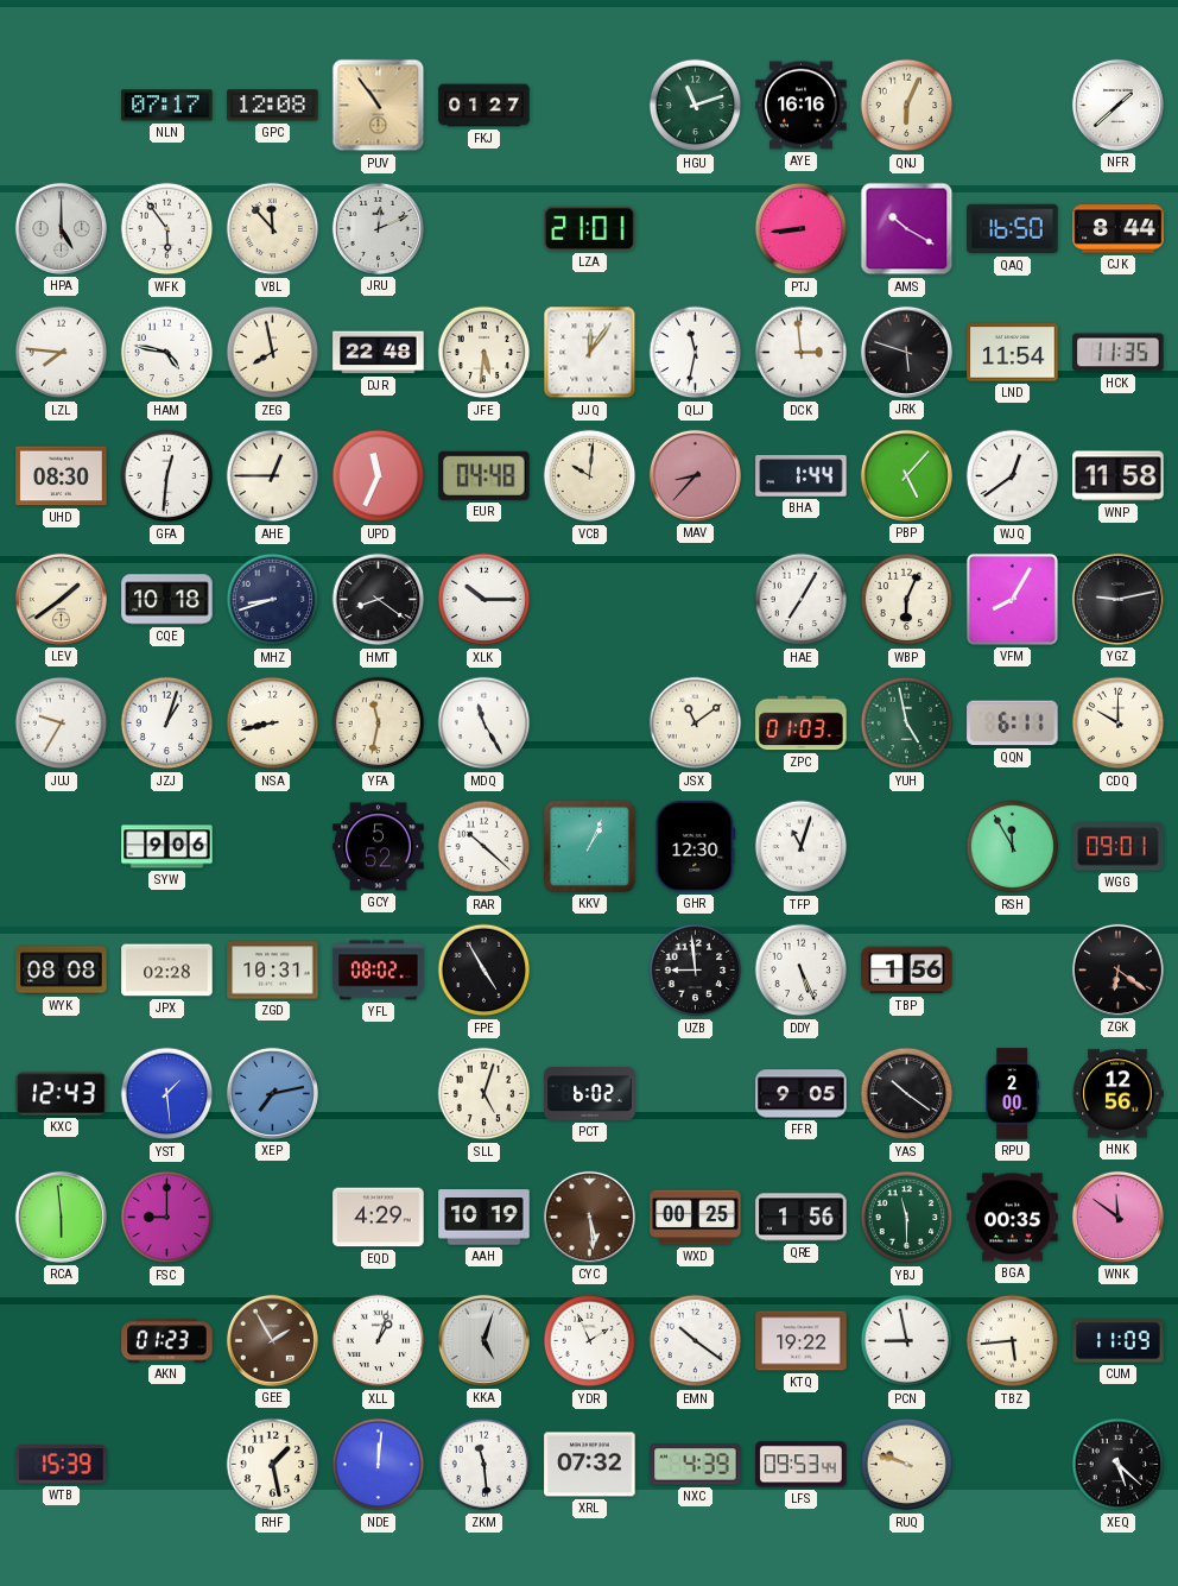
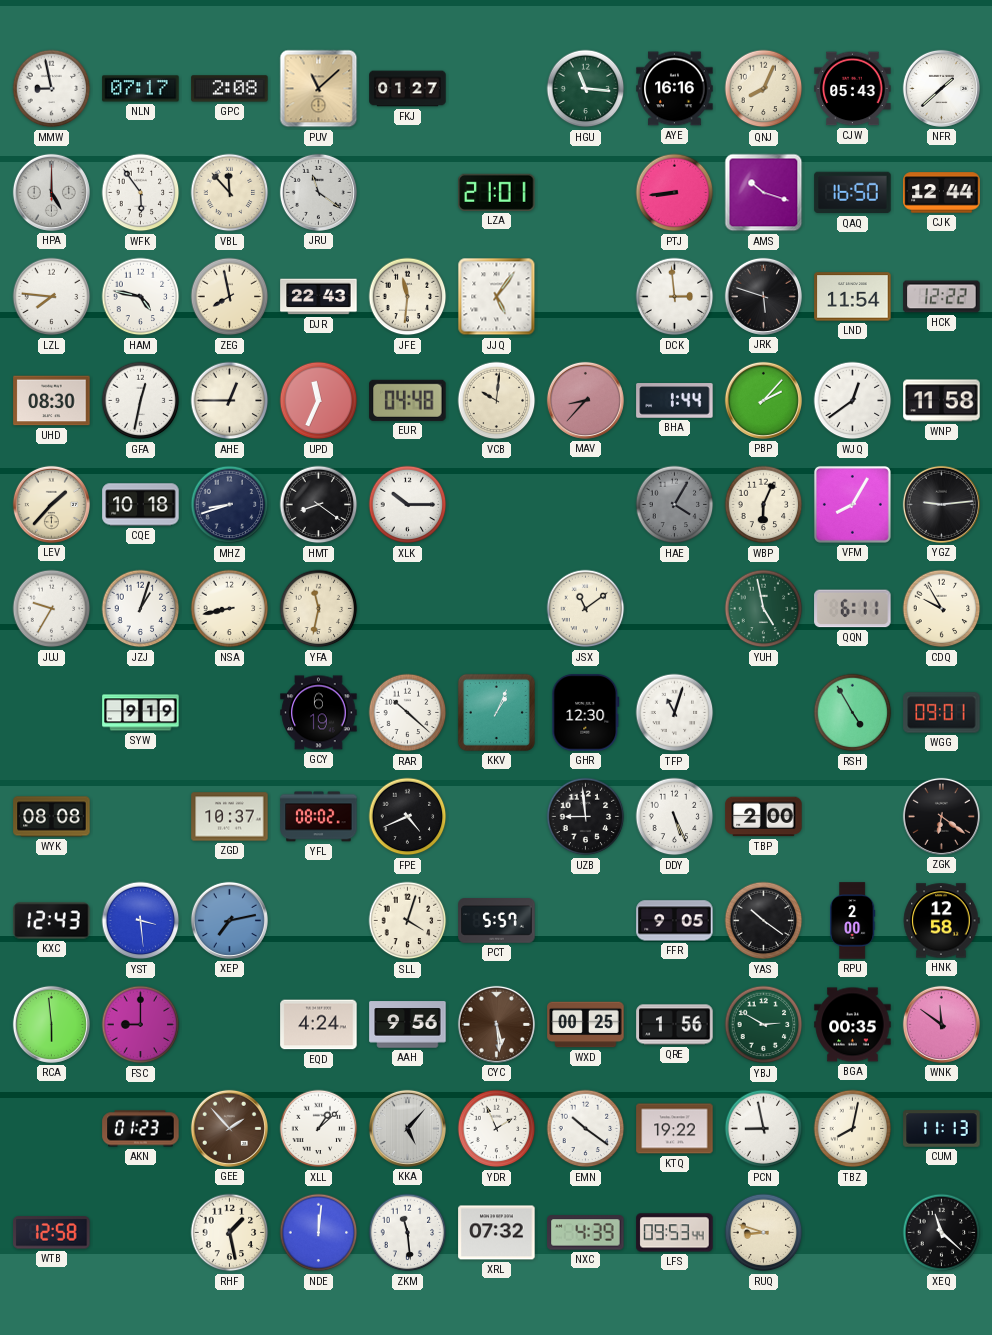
MMW: none -> 8:58 (52, 89)
GPC: 12:08 -> 2:08 (230, 89)
PUV: 10:54 -> 11:08 (319, 89)
HGU: 11:12 -> 11:16 (586, 89)
QNJ: 6:04 -> 8:04 (764, 89)
CJW: none -> 05:43 (853, 89)
JRU: 12:11 -> 11:21 (318, 192)
AMS: 10:20 -> 10:18 (764, 193)
CJK: 8:44 -> 12:44 (942, 193)
DJR: 22:48 -> 22:43 (319, 297)
JFE: 5:31 -> 11:31 (408, 297)
JJQ: 12:06 -> 5:06 (497, 297)
QLJ: 11:32 -> none (696, 353)
HCK: 11:35 -> 12:22 (942, 297)
GFA: 12:31 -> 12:32 (141, 401)
PBP: 5:07 -> 2:07 (763, 400)
LEV: 1:39 -> 1:37 (51, 504)
HAE: 7:05 -> 4:05 (675, 505)
HAE dial: white -> grey (675, 505)
YGZ: 9:13 -> 9:14 (941, 504)
MDQ: 11:25 -> none (484, 724)
ZPC: 01:03 -> none (802, 724)
CDQ: 10:00 -> 9:55 (942, 609)
SYW: 9:06 -> 9:19 (141, 713)
GCY: 5:52 -> 6:19 (319, 713)
RSH: 11:55 -> 4:55 (853, 713)
JPX: 02:28 -> none (167, 971)
ZGD: 10:31 -> 10:37 (230, 817)
FPE: 4:55 -> 4:41 (408, 817)
TBP: 1:56 -> 2:00 (764, 817)
YST: 1:29 -> 3:29 (141, 921)
SLL: 5:03 -> 4:03 (408, 921)
PCT: 6:02 -> 5:57 (497, 921)
HNK: 12:56 -> 12:58 (941, 921)
EQD: 4:29 -> 4:24 (319, 1025)
AAH: 10:19 -> 9:56 (408, 1025)
YBJ: 11:30 -> 2:50 (764, 1025)
GEE: 1:55 -> 1:53 (229, 1128)
XLL: 1:03 -> 1:08 (319, 1129)
KKA: 5:03 -> 5:07 (407, 1128)
TBZ: 5:44 -> 8:02 (853, 1129)
CUM: 11:09 -> 11:13 (942, 1129)
WTB: 15:39 -> 12:58 (52, 1233)
RUQ: 9:48 -> 8:48 (764, 1233)
XEQ: 5:22 -> 11:22 (942, 1233)
